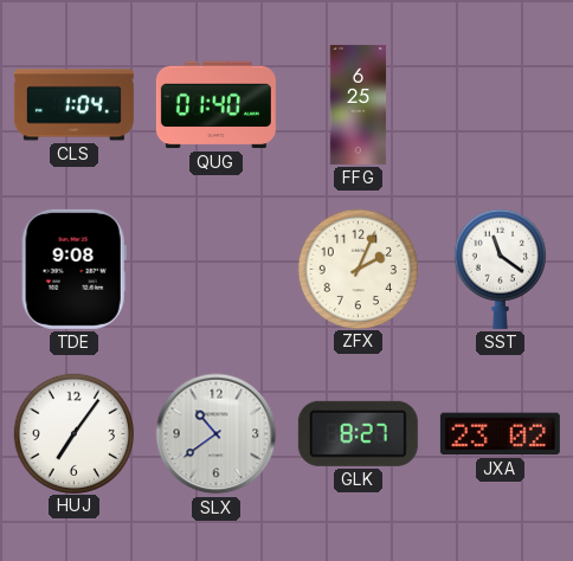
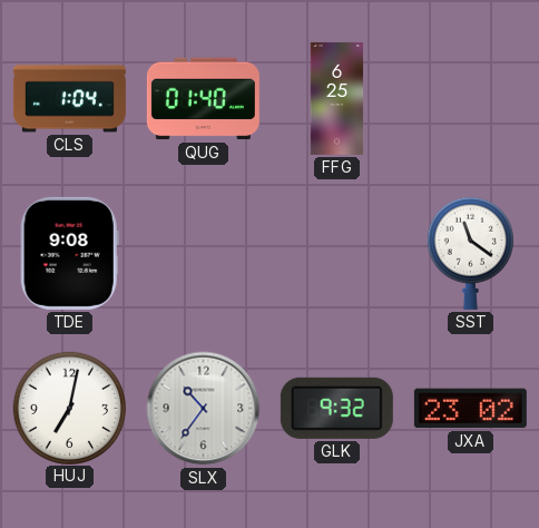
ZFX: 2:04 -> none (358, 269)
HUJ: 7:06 -> 7:02 (69, 408)
SLX: 10:39 -> 10:36 (204, 409)
GLK: 8:27 -> 9:32 (336, 408)
